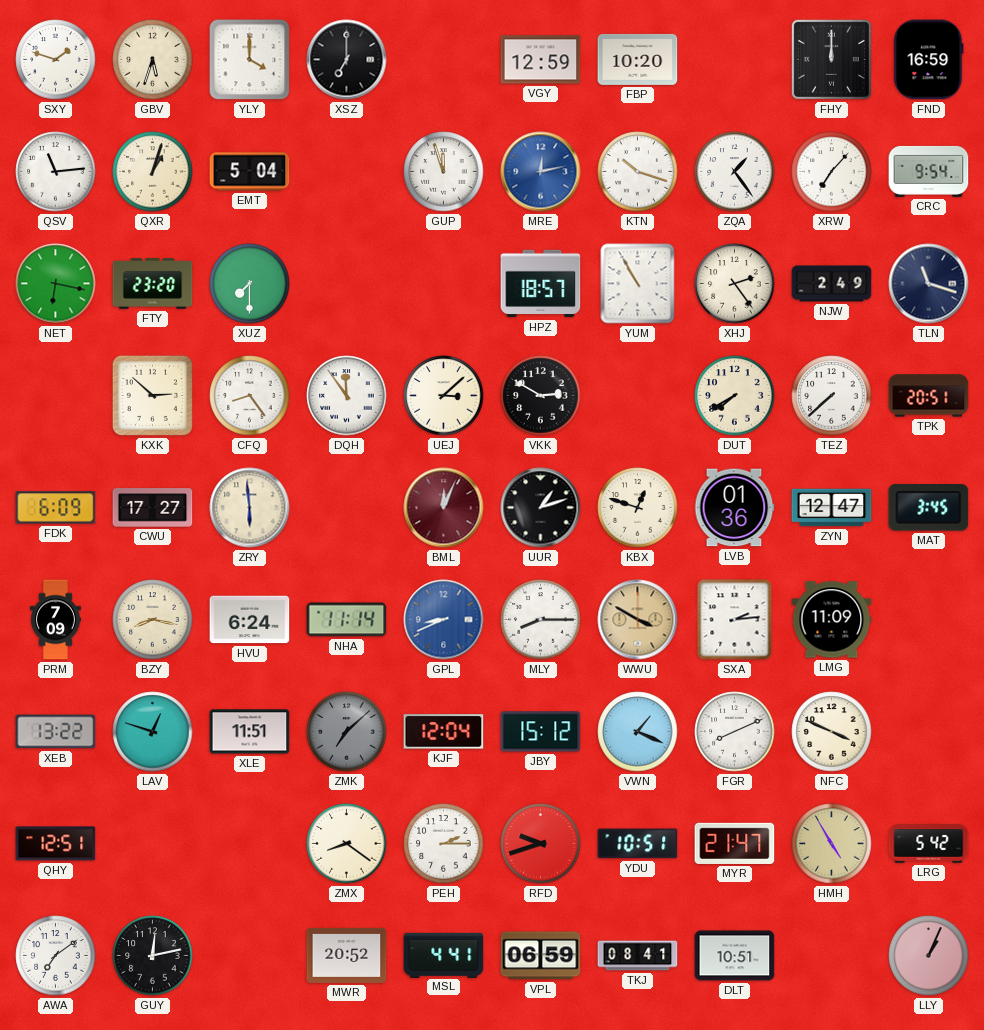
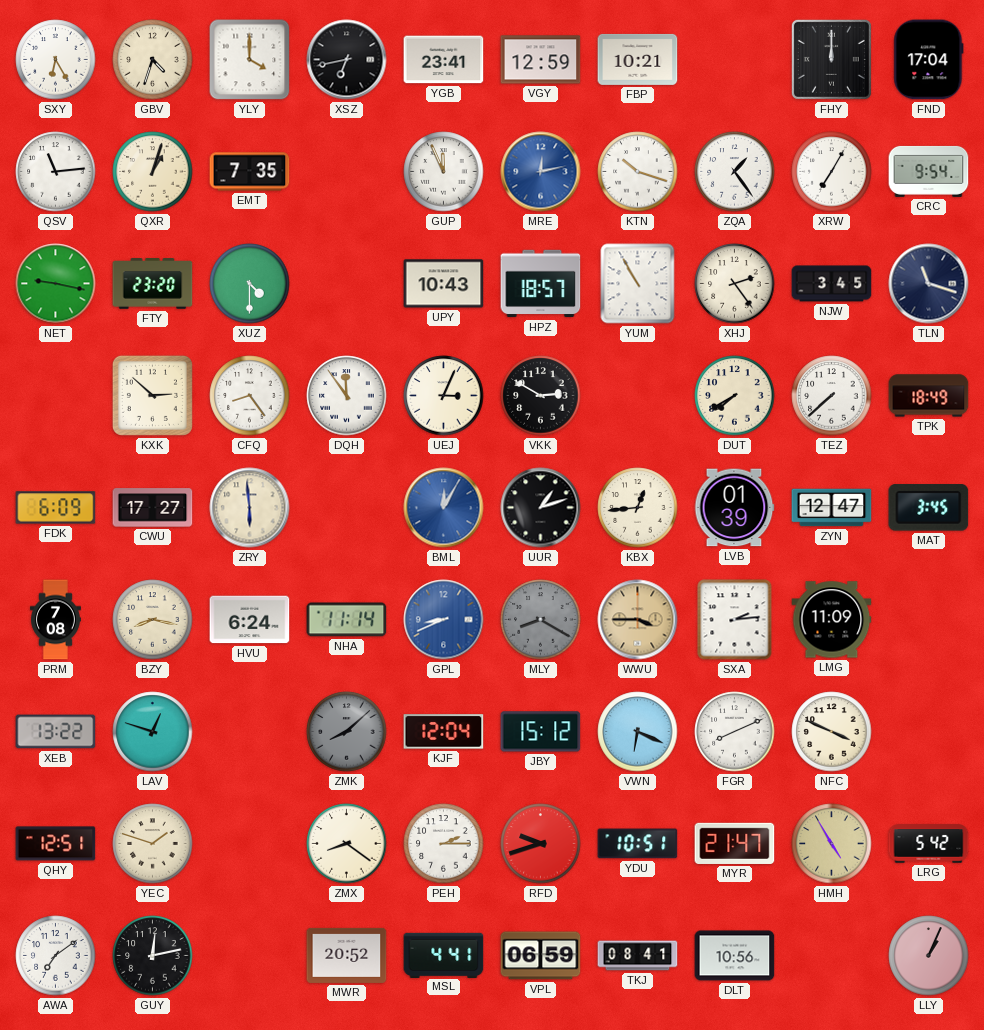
SXY: 1:48 -> 6:25 (56, 60)
GBV: 5:33 -> 4:33 (153, 60)
XSZ: 7:00 -> 6:43 (347, 60)
YGB: none -> 23:41 (444, 60)
FBP: 10:20 -> 10:21 (638, 59)
FND: 16:59 -> 17:04 (929, 60)
EMT: 5:04 -> 7:35 (250, 172)
GUP: 11:57 -> 11:56 (444, 172)
XRW: 7:07 -> 7:05 (832, 172)
NET: 6:17 -> 9:17 (56, 284)
XUZ: 7:30 -> 4:30 (250, 284)
UPY: none -> 10:43 (444, 284)
NJW: 2:49 -> 3:45 (832, 284)
UEJ: 3:08 -> 3:04 (444, 396)
TPK: 20:51 -> 18:49 (929, 396)
BML: 12:04 -> 12:05 (444, 508)
BML dial: burgundy -> blue (444, 508)
KBX: 12:48 -> 12:44 (638, 508)
LVB: 01:36 -> 01:39 (734, 508)
PRM: 7:09 -> 7:08 (55, 620)
MLY: 8:15 -> 8:20 (541, 620)
MLY dial: white -> grey (541, 620)
WWU: 3:50 -> 3:45 (638, 620)
XLE: 11:51 -> none (250, 732)
ZMK: 7:08 -> 8:08 (347, 732)
VWN: 1:19 -> 6:19 (638, 732)
YEC: none -> 1:48 (153, 844)
DLT: 10:51 -> 10:56 (735, 956)
